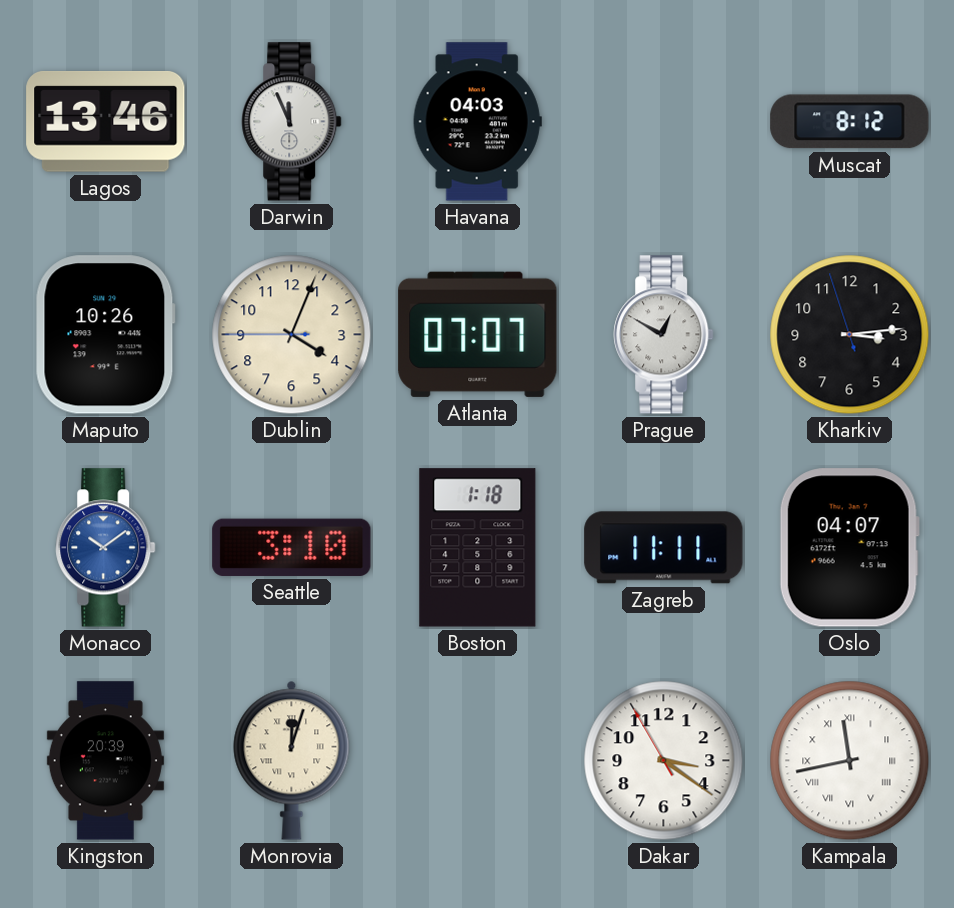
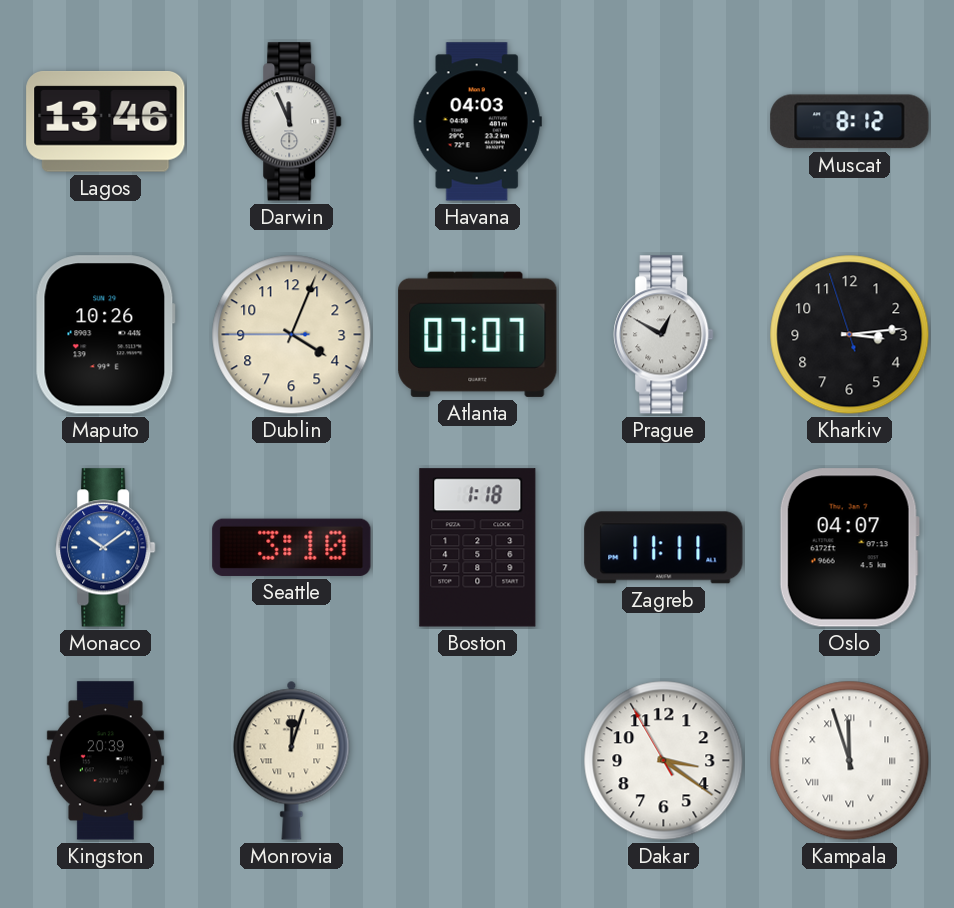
Kampala: 11:43 -> 11:57 (850, 761)
